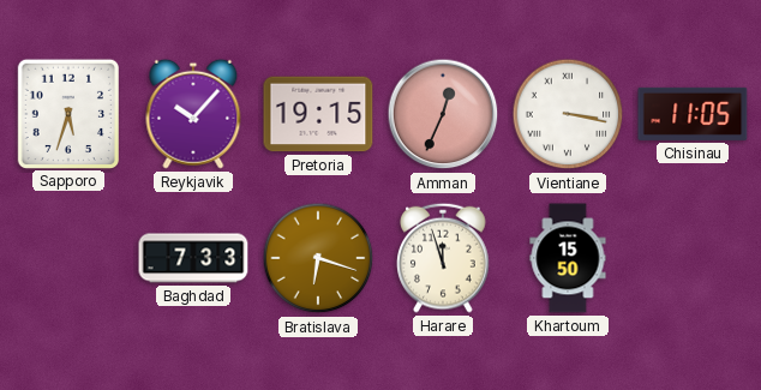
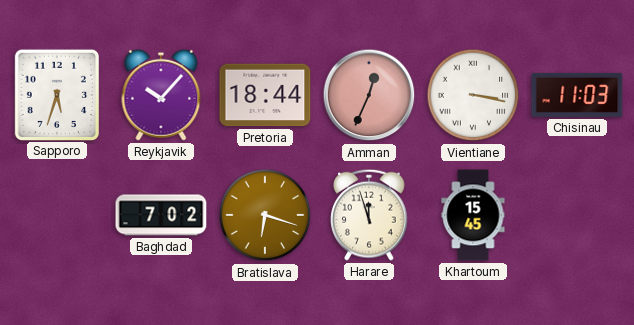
Pretoria: 19:15 -> 18:44 (265, 95)
Chisinau: 11:05 -> 11:03 (577, 95)
Baghdad: 7:33 -> 7:02 (161, 215)
Khartoum: 15:50 -> 15:45 (473, 215)
